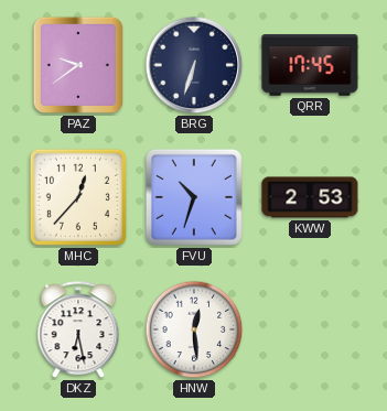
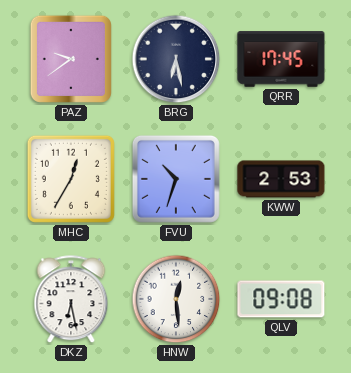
BRG: 6:33 -> 6:28 (176, 59)
MHC: 12:37 -> 12:35 (71, 179)
QLV: none -> 09:08 (281, 299)
